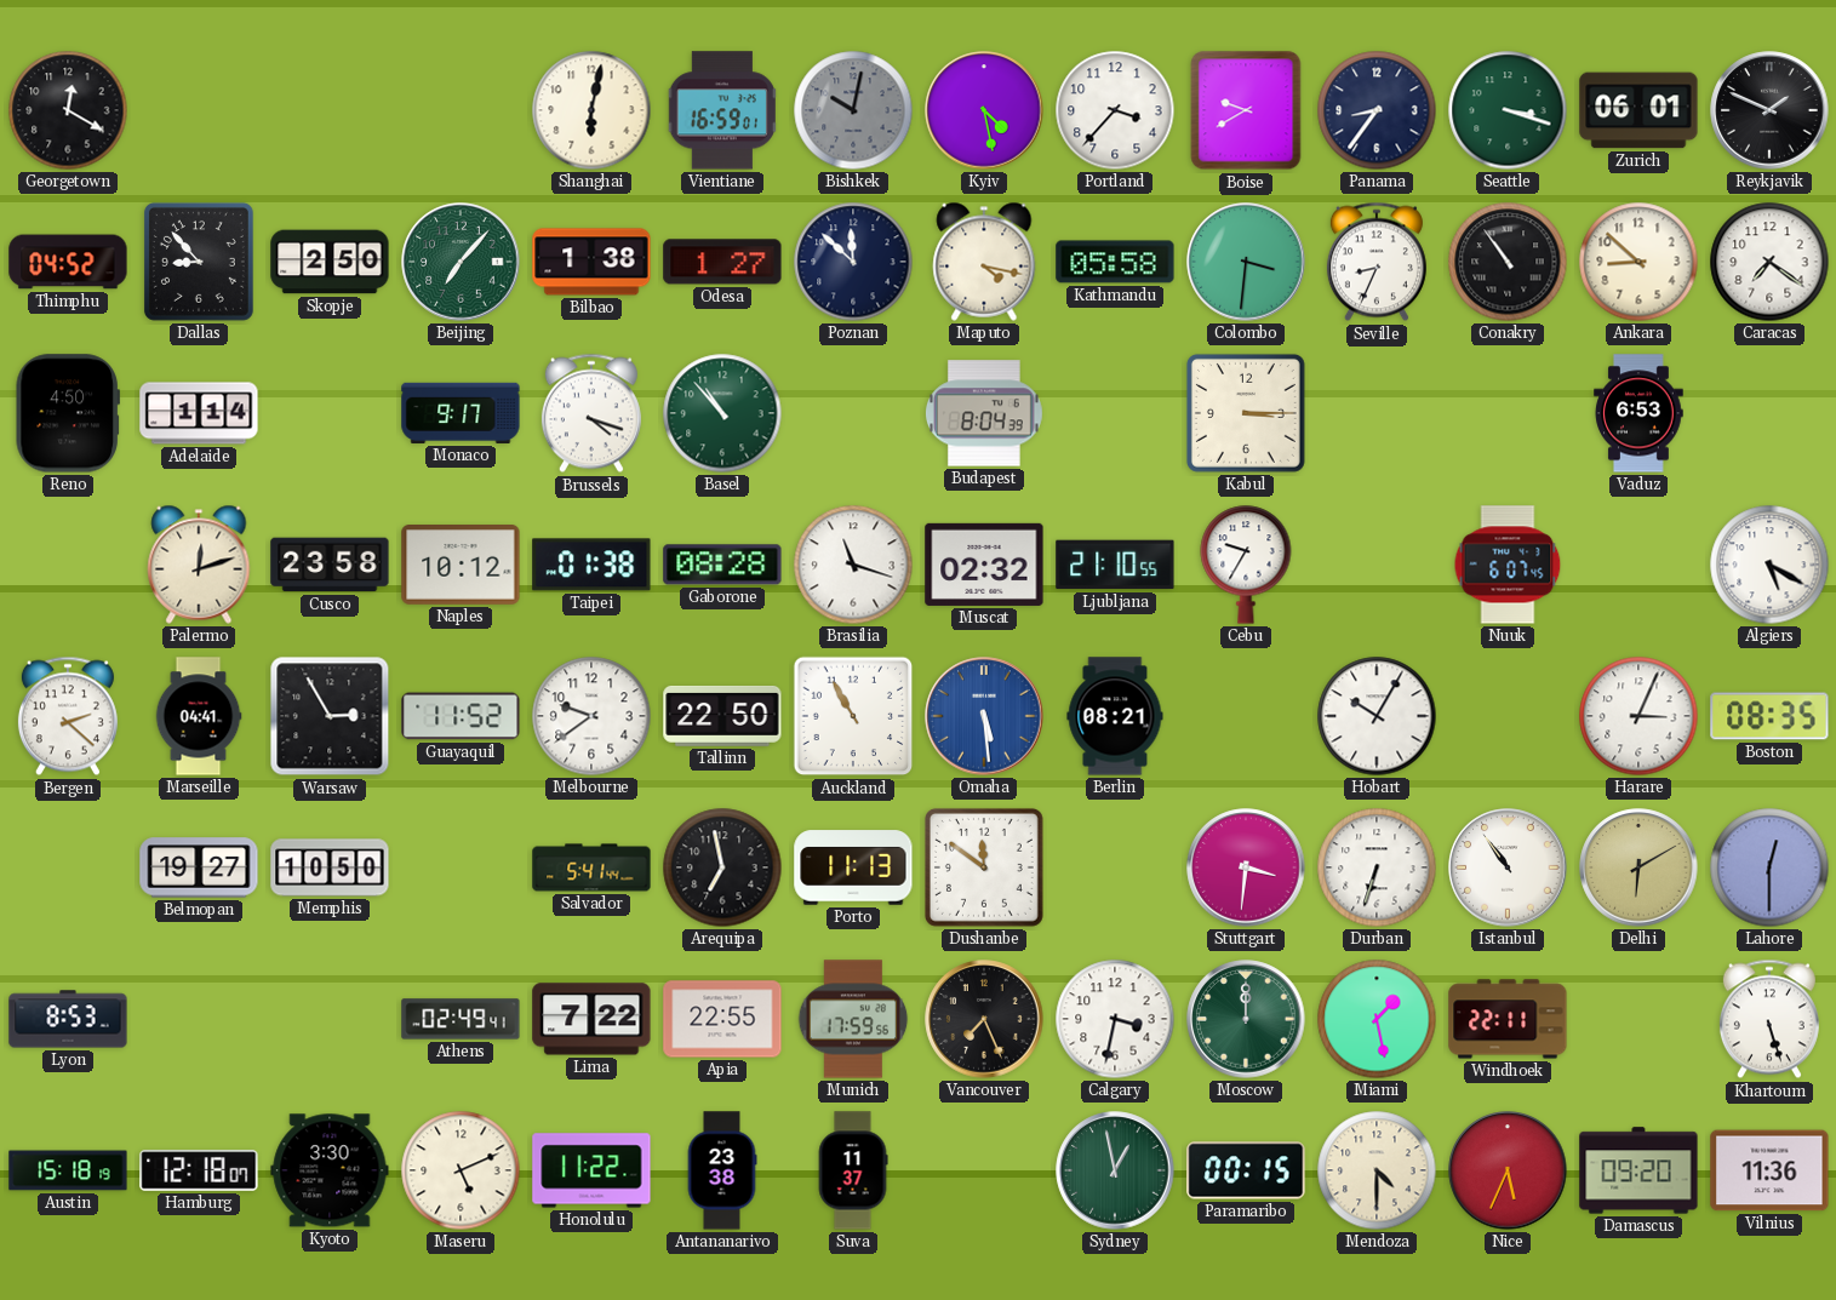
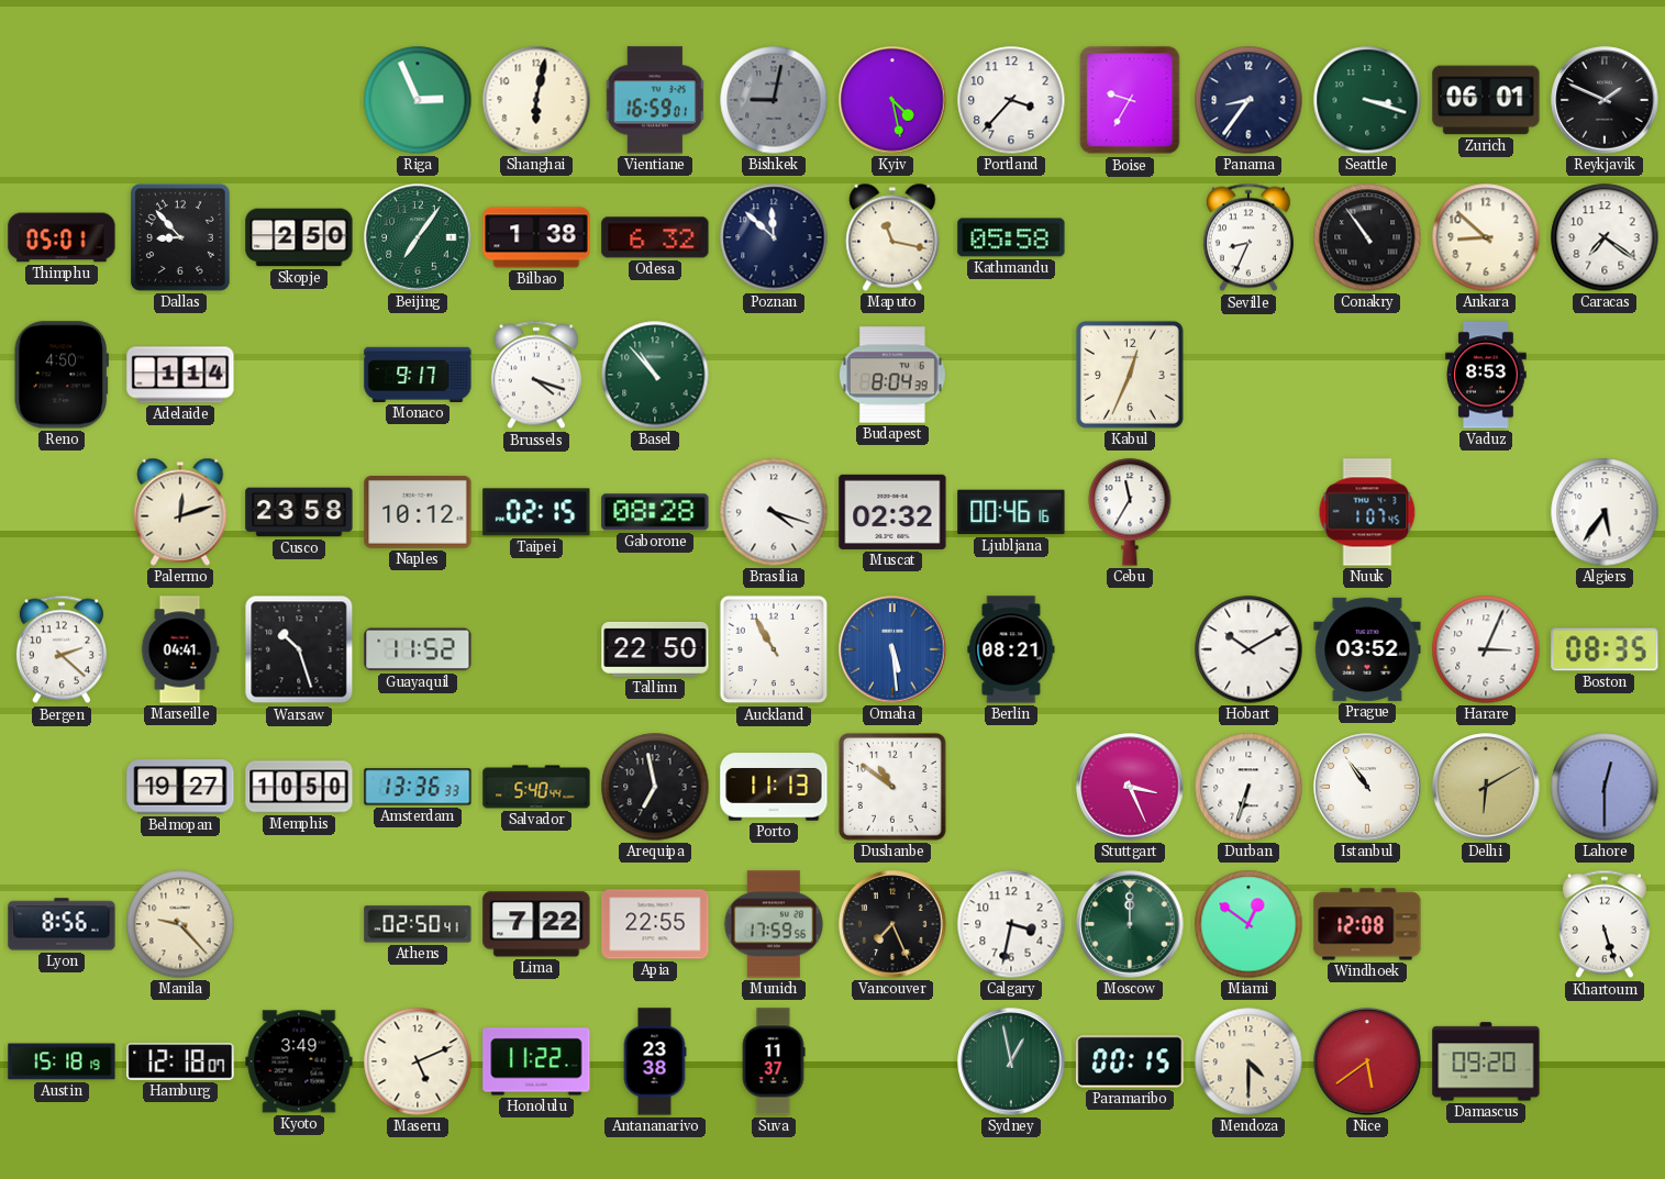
Georgetown: 12:20 -> none (68, 110)
Riga: none -> 2:56 (418, 100)
Bishkek: 10:02 -> 9:02 (774, 100)
Boise: 9:40 -> 9:35 (1130, 100)
Thimphu: 04:52 -> 05:01 (62, 237)
Beijing: 7:07 -> 7:06 (418, 237)
Odesa: 1:27 -> 6:32 (655, 237)
Maputo: 4:17 -> 11:17 (892, 237)
Colombo: 3:31 -> none (1246, 262)
Kabul: 3:15 -> 12:34 (1130, 375)
Vaduz: 6:53 -> 8:53 (1486, 375)
Taipei: 01:38 -> 02:15 (536, 512)
Brasilia: 11:18 -> 4:18 (774, 512)
Ljubljana: 21:10 -> 00:46 (1011, 512)
Cebu: 9:35 -> 11:35 (1130, 512)
Nuuk: 6:07 -> 1:07 (1367, 512)
Algiers: 5:20 -> 5:36 (1605, 512)
Warsaw: 2:55 -> 10:27 (299, 649)
Melbourne: 9:39 -> none (591, 716)
Hobart: 10:05 -> 10:10 (1248, 649)
Prague: none -> 03:52 (1367, 649)
Amsterdam: none -> 13:36 (418, 787)
Salvador: 5:41 -> 5:40 (536, 787)
Dushanbe: 11:51 -> 10:51 (892, 787)
Stuttgart: 3:31 -> 3:26 (1130, 787)
Lyon: 8:53 -> 8:56 (62, 924)
Manila: none -> 9:23 (180, 924)
Athens: 02:49 -> 02:50 (418, 924)
Miami: 1:28 -> 12:51 (1248, 924)
Windhoek: 22:11 -> 12:08 (1367, 924)
Kyoto: 3:30 -> 3:49 (299, 1061)
Nice: 5:34 -> 5:39 (1367, 1061)
Vilnius: 11:36 -> none (1769, 1170)
